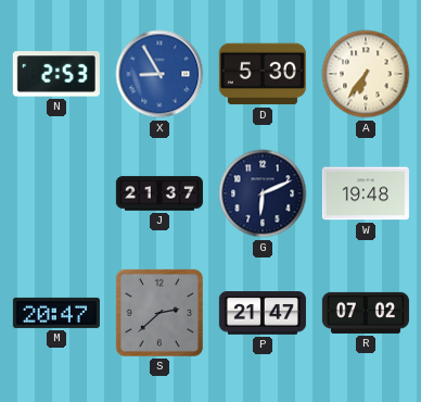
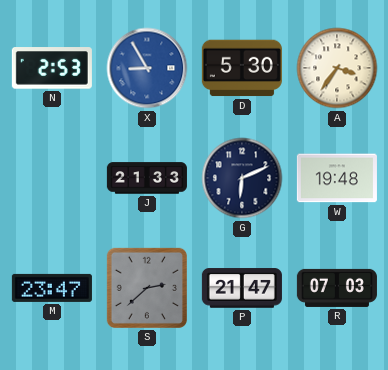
A: 6:36 -> 3:36 (337, 68)
J: 21:37 -> 21:33 (147, 178)
M: 20:47 -> 23:47 (52, 288)
R: 07:02 -> 07:03 (337, 288)
